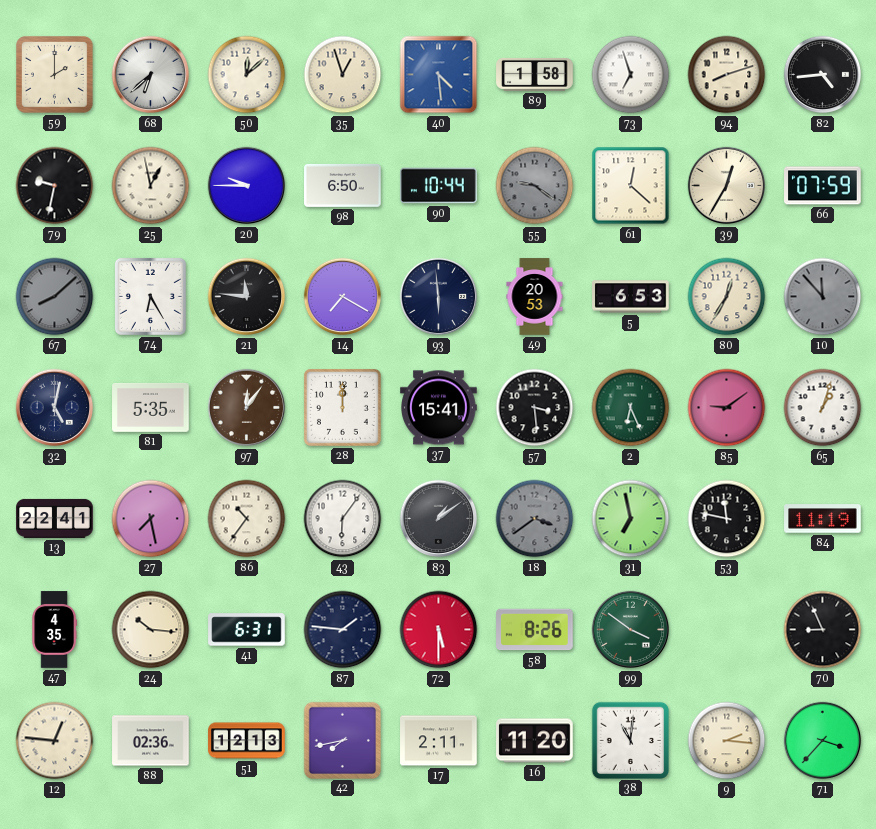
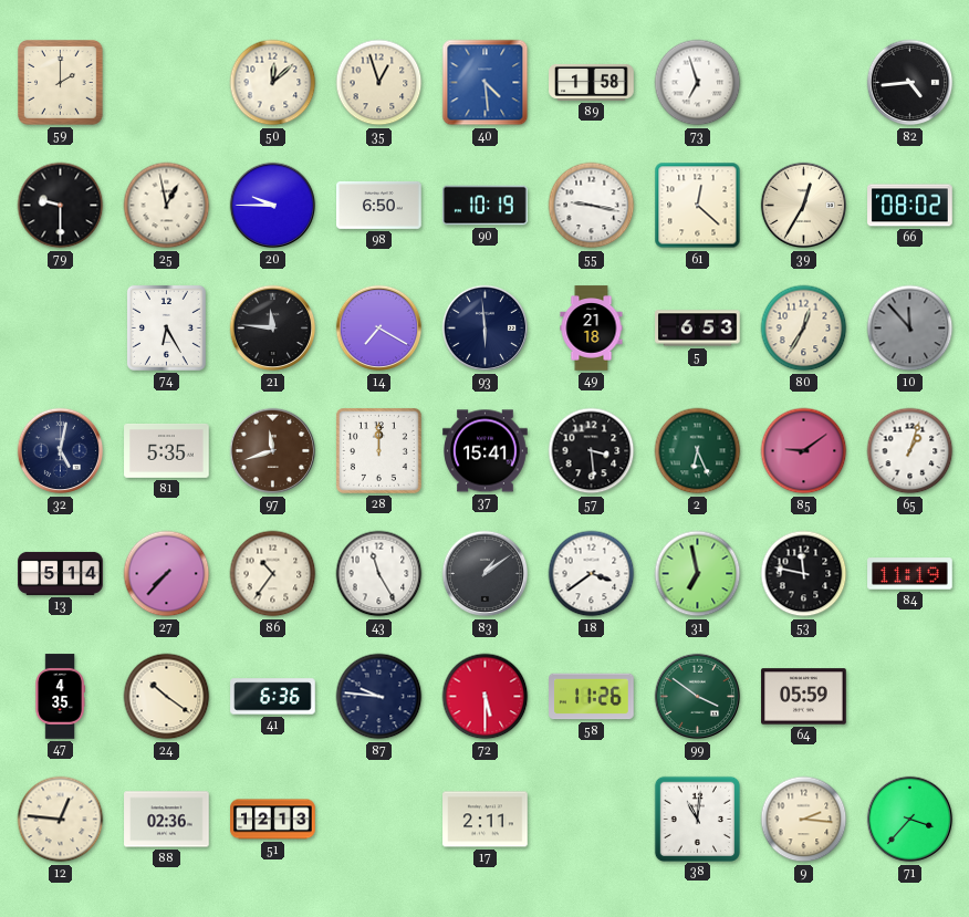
68: 6:38 -> none (151, 75)
94: 8:12 -> none (727, 75)
79: 9:32 -> 9:30 (61, 206)
90: 10:44 -> 10:19 (486, 206)
55: 9:21 -> 9:17 (592, 206)
55 dial: grey -> white (592, 206)
66: 07:59 -> 08:02 (910, 206)
67: 8:08 -> none (55, 297)
49: 20:53 -> 21:18 (592, 329)
97: 12:06 -> 11:42 (273, 451)
13: 22:41 -> 5:14 (61, 573)
27: 7:28 -> 7:37 (167, 574)
43: 6:06 -> 11:25 (379, 574)
18 dial: grey -> white (592, 574)
24: 10:16 -> 10:21 (167, 697)
41: 6:31 -> 6:36 (273, 697)
87: 1:46 -> 9:46 (379, 697)
58: 8:26 -> 11:26 (592, 697)
64: none -> 05:59 (804, 697)
70: 8:56 -> none (823, 630)
42: 7:43 -> none (342, 740)
16: 11:20 -> none (535, 741)
